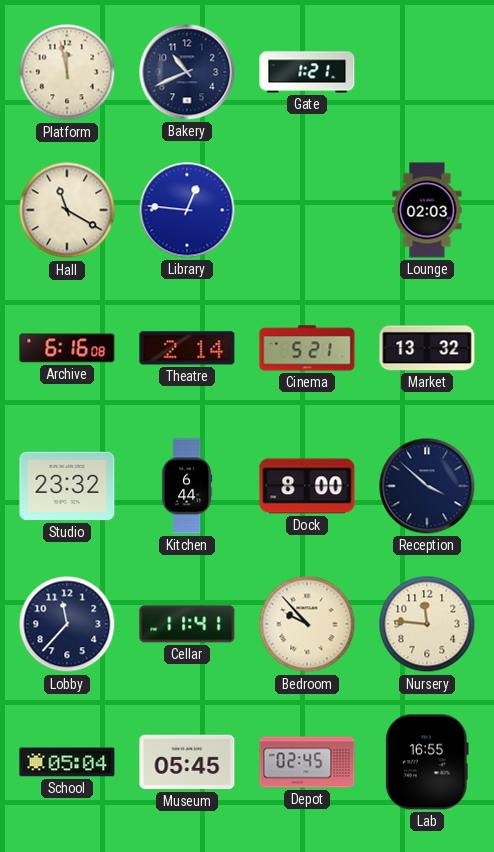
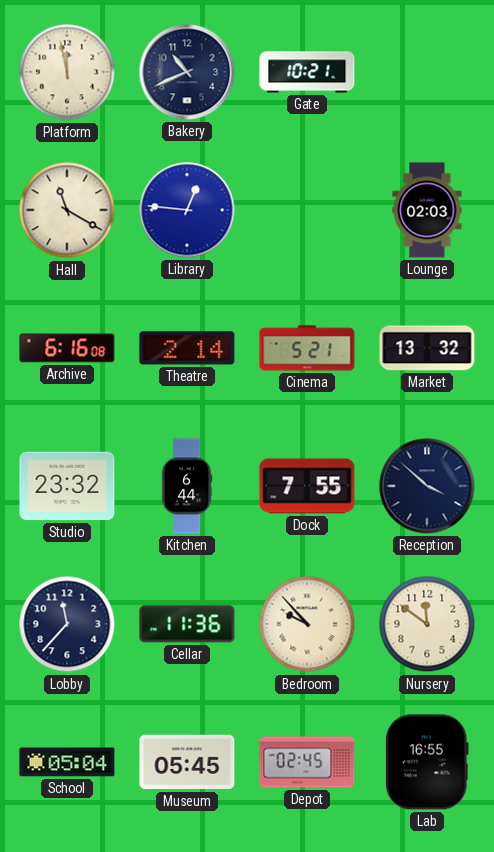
Gate: 1:21 -> 10:21 (307, 72)
Dock: 8:00 -> 7:55 (307, 486)
Cellar: 11:41 -> 11:36 (187, 624)
Nursery: 11:46 -> 11:51 (427, 624)
